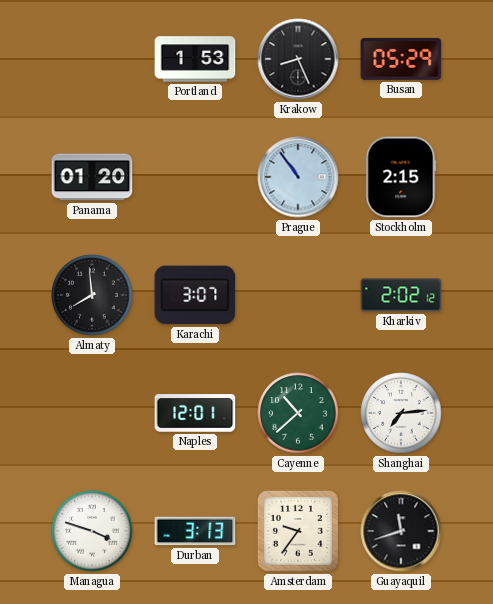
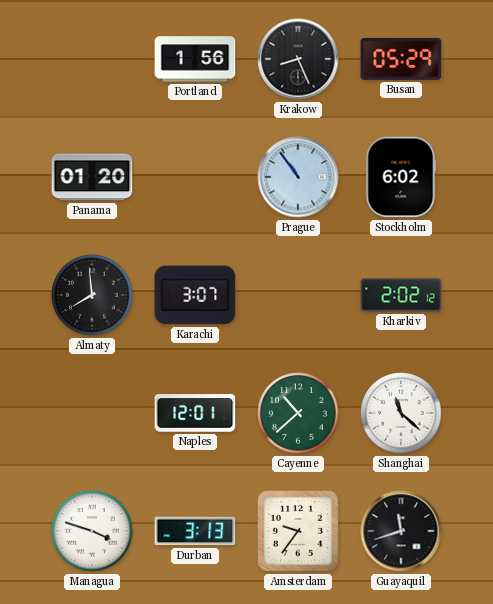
Portland: 1:53 -> 1:56 (195, 59)
Stockholm: 2:15 -> 6:02 (401, 177)
Shanghai: 7:14 -> 11:22 (401, 413)
